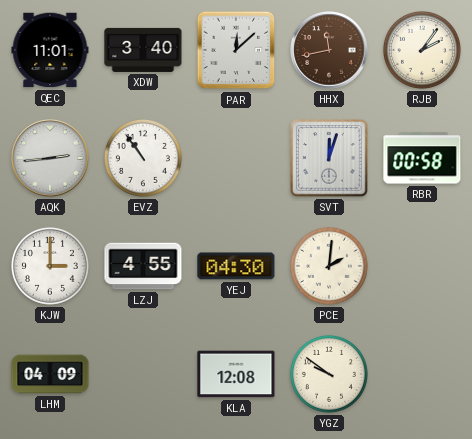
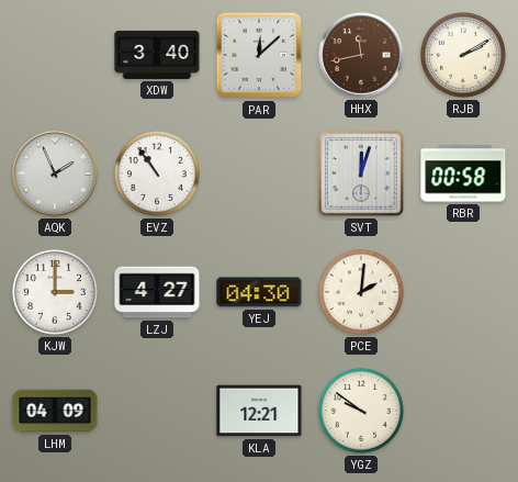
QEC: 11:01 -> none (50, 50)
RJB: 2:06 -> 2:10 (463, 55)
AQK: 2:44 -> 1:56 (55, 173)
LZJ: 4:55 -> 4:27 (157, 292)
KLA: 12:08 -> 12:21 (259, 411)
